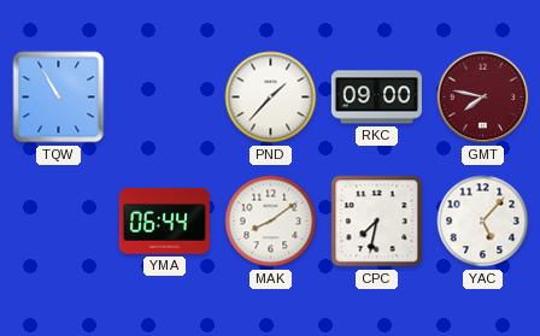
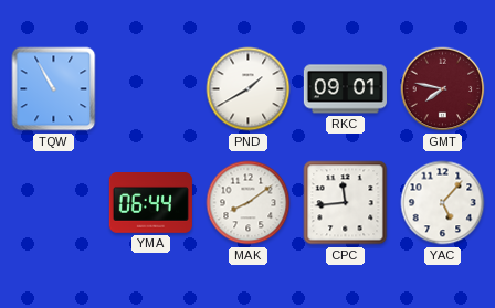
PND: 1:37 -> 1:40 (249, 89)
RKC: 09:00 -> 09:01 (345, 89)
CPC: 7:32 -> 11:44 (346, 203)
